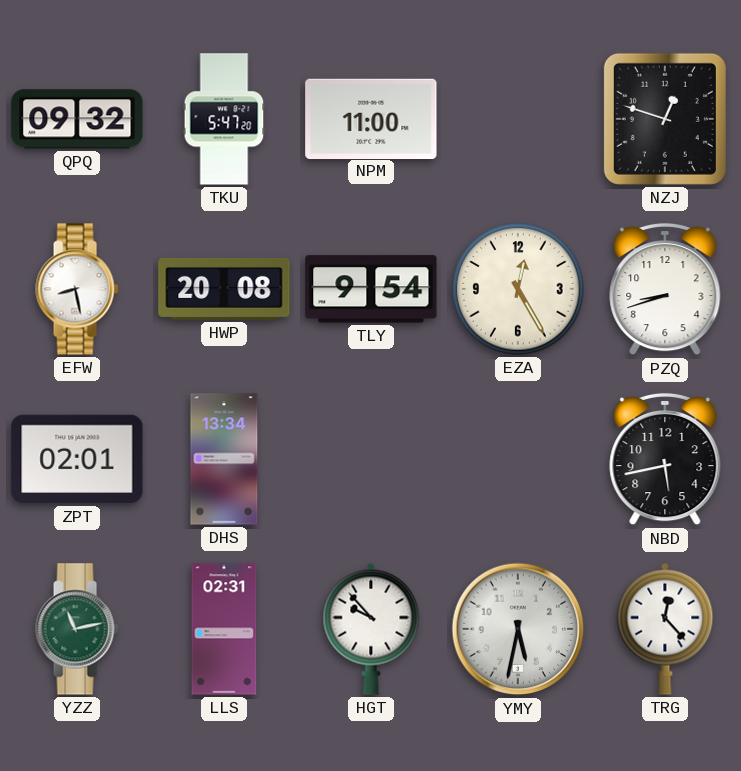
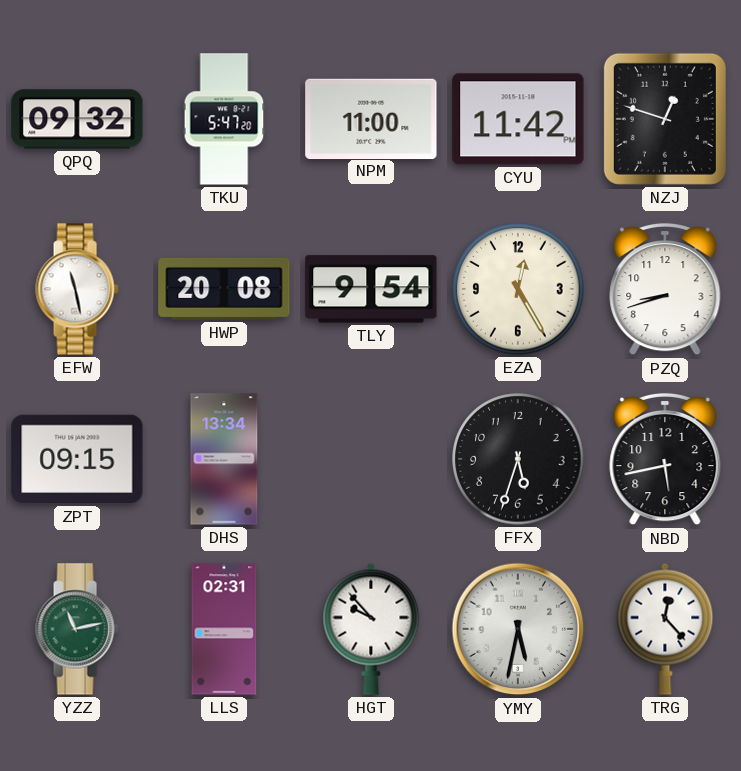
CYU: none -> 11:42 (518, 119)
EFW: 8:28 -> 11:28 (77, 289)
ZPT: 02:01 -> 09:15 (77, 459)
FFX: none -> 5:33 (518, 459)
